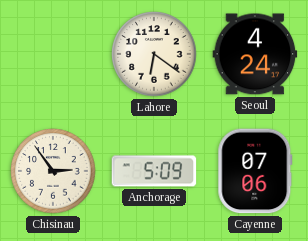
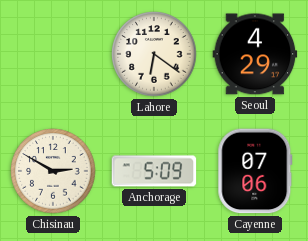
Seoul: 4:24 -> 4:29 (255, 54)
Chisinau: 2:54 -> 2:50 (53, 171)
